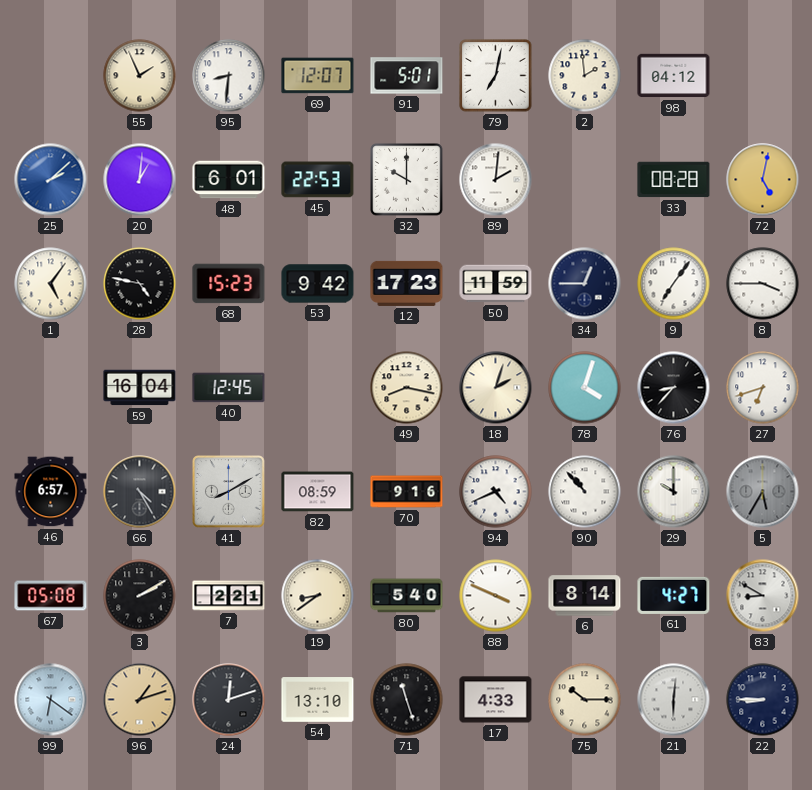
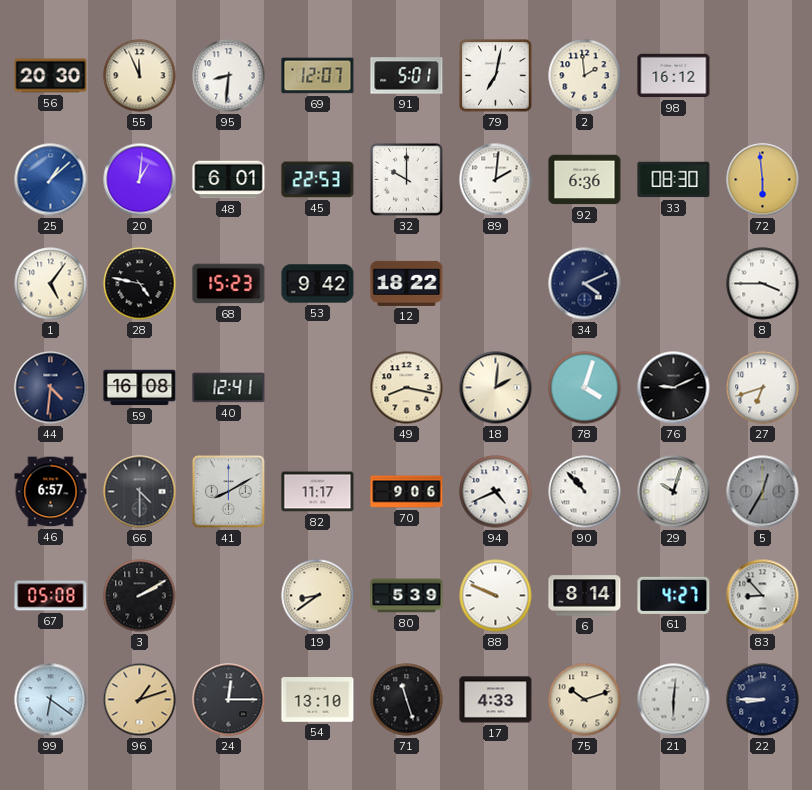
56: none -> 20:30 (51, 76)
55: 1:56 -> 11:56 (140, 76)
98: 04:12 -> 16:12 (674, 76)
25: 2:08 -> 1:08 (51, 180)
92: none -> 6:36 (585, 180)
33: 08:28 -> 08:30 (674, 180)
72: 5:02 -> 5:59 (763, 180)
12: 17:23 -> 18:22 (407, 283)
50: 11:59 -> none (496, 284)
34: 12:45 -> 4:11 (585, 284)
9: 7:06 -> none (674, 284)
44: none -> 4:31 (51, 388)
59: 16:04 -> 16:08 (140, 388)
40: 12:45 -> 12:41 (229, 388)
18: 2:03 -> 2:01 (496, 388)
76: 8:37 -> 9:11 (674, 388)
66: 4:25 -> 4:30 (140, 492)
82: 08:59 -> 11:17 (318, 492)
70: 9:16 -> 9:06 (407, 492)
29: 10:00 -> 10:03 (674, 492)
5: 5:35 -> 12:35 (763, 492)
7: 2:21 -> none (229, 596)
80: 5:40 -> 5:39 (407, 596)
88: 3:49 -> 9:49 (496, 596)
83: 8:50 -> 8:53 (763, 596)
24: 12:12 -> 12:15 (229, 700)
75: 10:15 -> 10:12 (585, 700)
